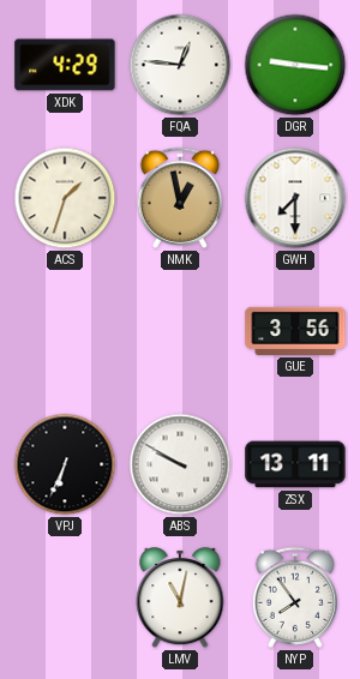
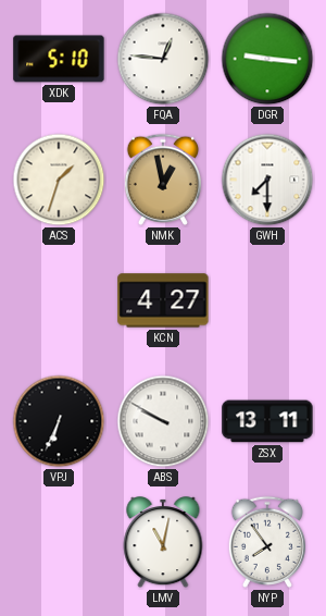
XDK: 4:29 -> 5:10 (59, 59)
KCN: none -> 4:27 (163, 300)
GUE: 3:56 -> none (295, 331)
